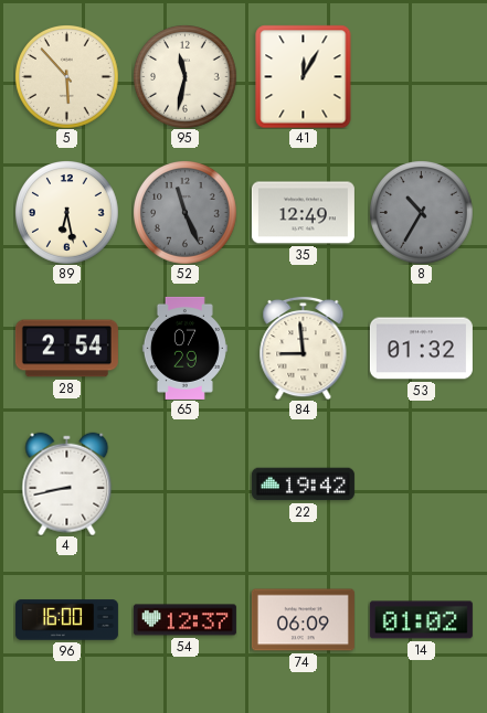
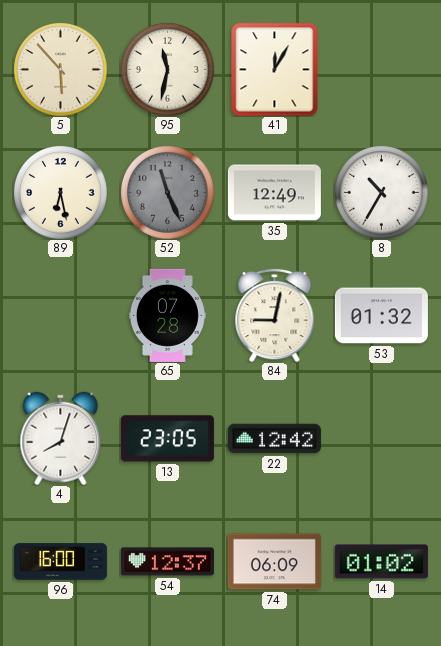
8 dial: grey -> white (382, 193)
28: 2:54 -> none (66, 349)
65: 07:29 -> 07:28 (167, 315)
84: 8:59 -> 9:02 (275, 315)
4: 8:43 -> 8:03 (61, 438)
13: none -> 23:05 (167, 439)
22: 19:42 -> 12:42 (274, 439)
